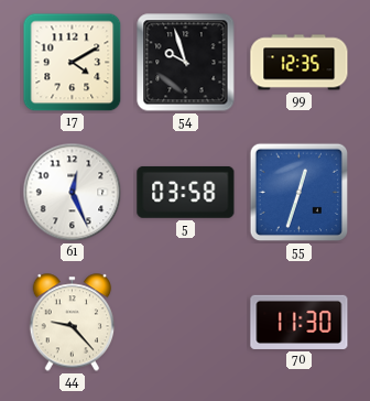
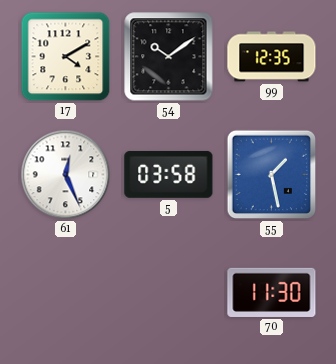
54: 9:57 -> 10:09 (169, 57)
55: 12:33 -> 1:28 (272, 175)
44: 9:23 -> none (73, 323)
